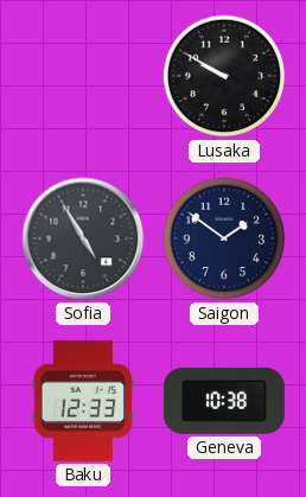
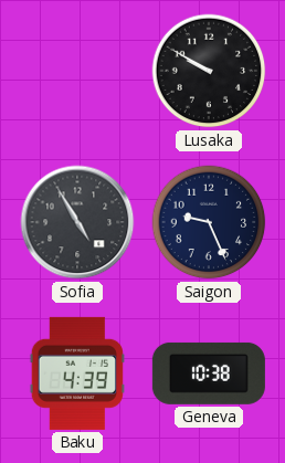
Saigon: 1:51 -> 9:26 (209, 222)
Baku: 12:33 -> 4:39 (77, 373)
